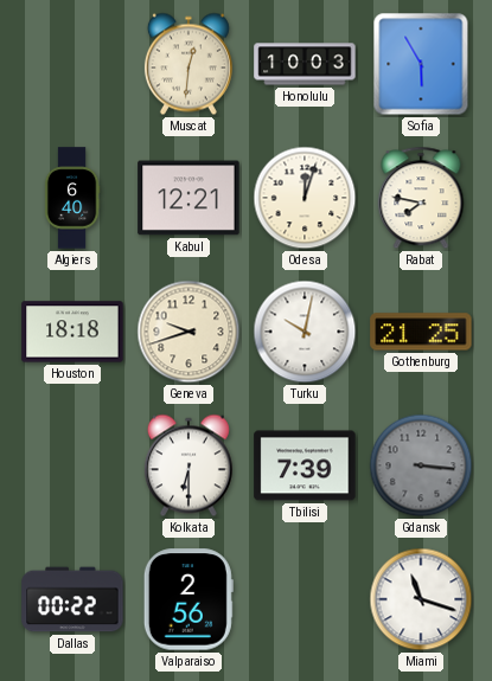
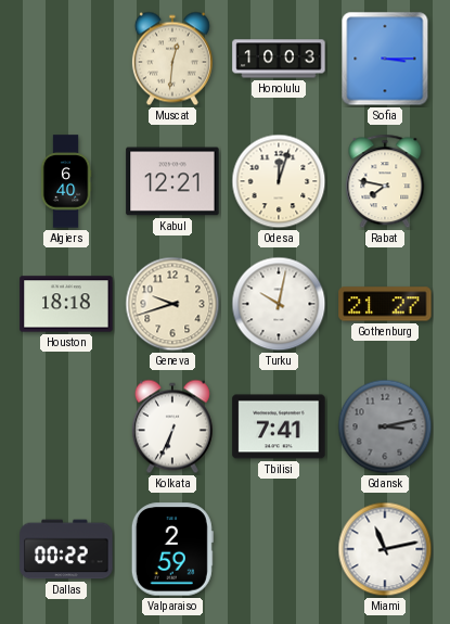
Sofia: 5:55 -> 3:15 (385, 59)
Gothenburg: 21:25 -> 21:27 (385, 304)
Kolkata: 6:30 -> 6:34 (172, 426)
Tbilisi: 7:39 -> 7:41 (279, 426)
Gdansk: 3:16 -> 3:13 (385, 426)
Valparaiso: 2:56 -> 2:59 (172, 549)
Miami: 11:18 -> 11:13 (385, 549)
